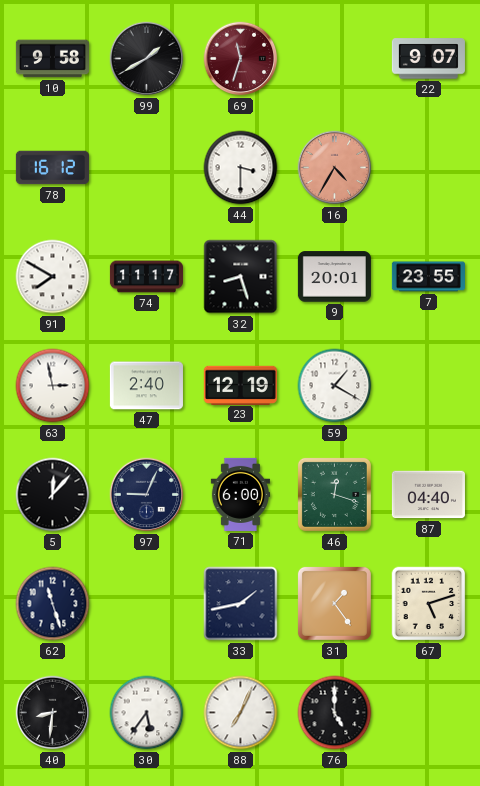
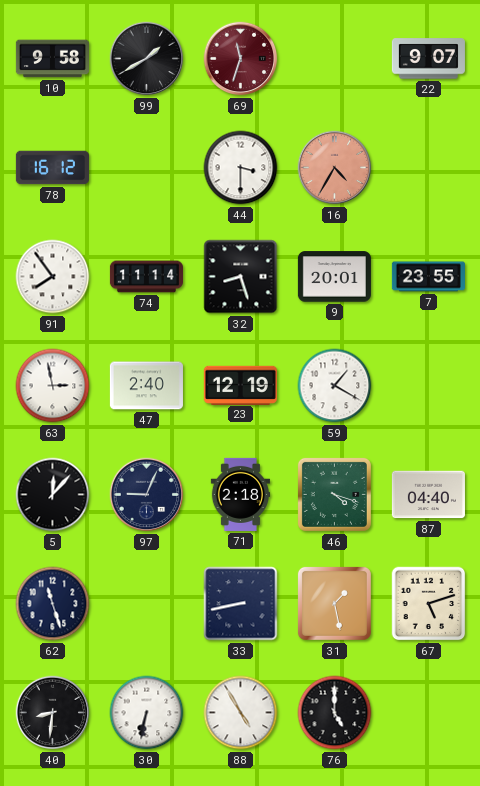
91: 7:50 -> 7:54 (53, 277)
74: 11:17 -> 11:14 (146, 277)
71: 6:00 -> 2:18 (241, 494)
46: 12:18 -> 4:18 (334, 494)
33: 1:43 -> 8:43 (241, 604)
31: 1:24 -> 1:28 (334, 603)
30: 5:36 -> 6:32 (147, 713)
88: 7:04 -> 4:55 (241, 713)
